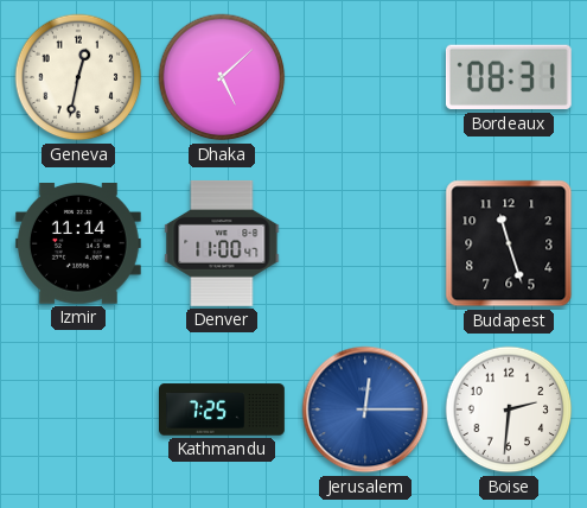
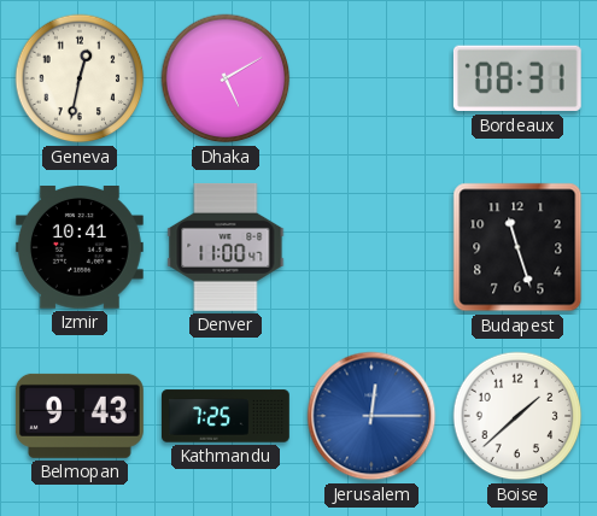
Dhaka: 5:08 -> 5:10 (226, 78)
Izmir: 11:14 -> 10:41 (80, 248)
Belmopan: none -> 9:43 (80, 416)
Boise: 2:31 -> 1:38 (517, 416)
